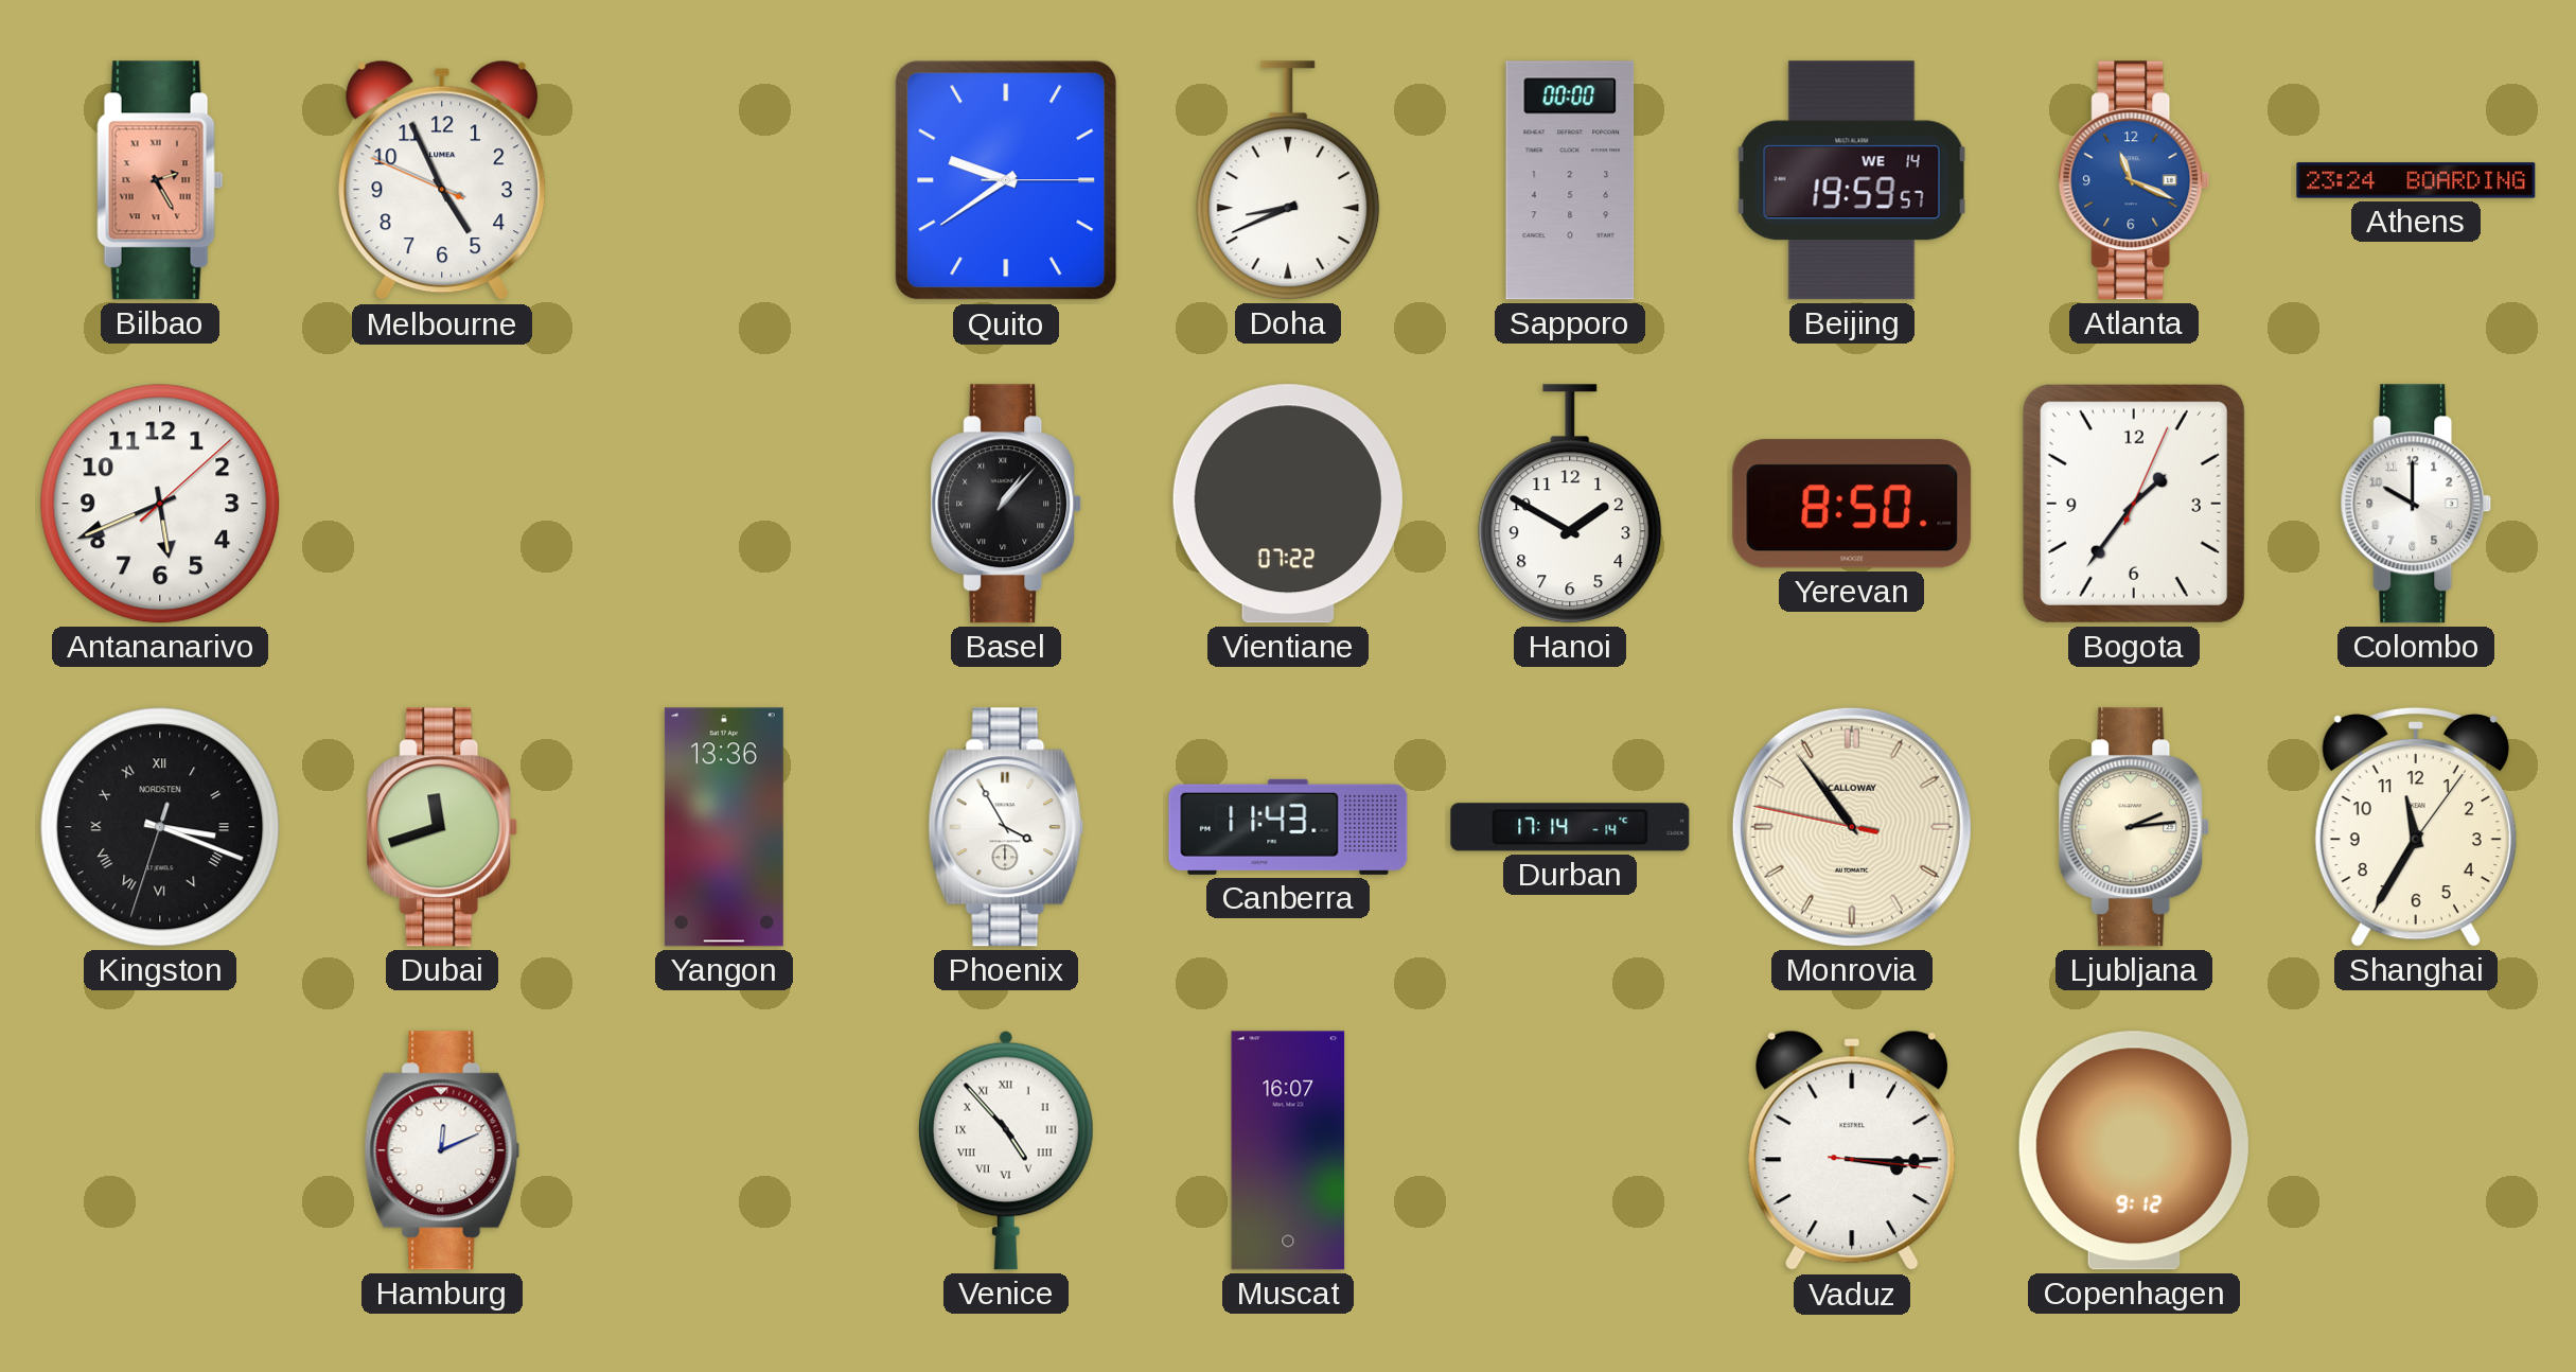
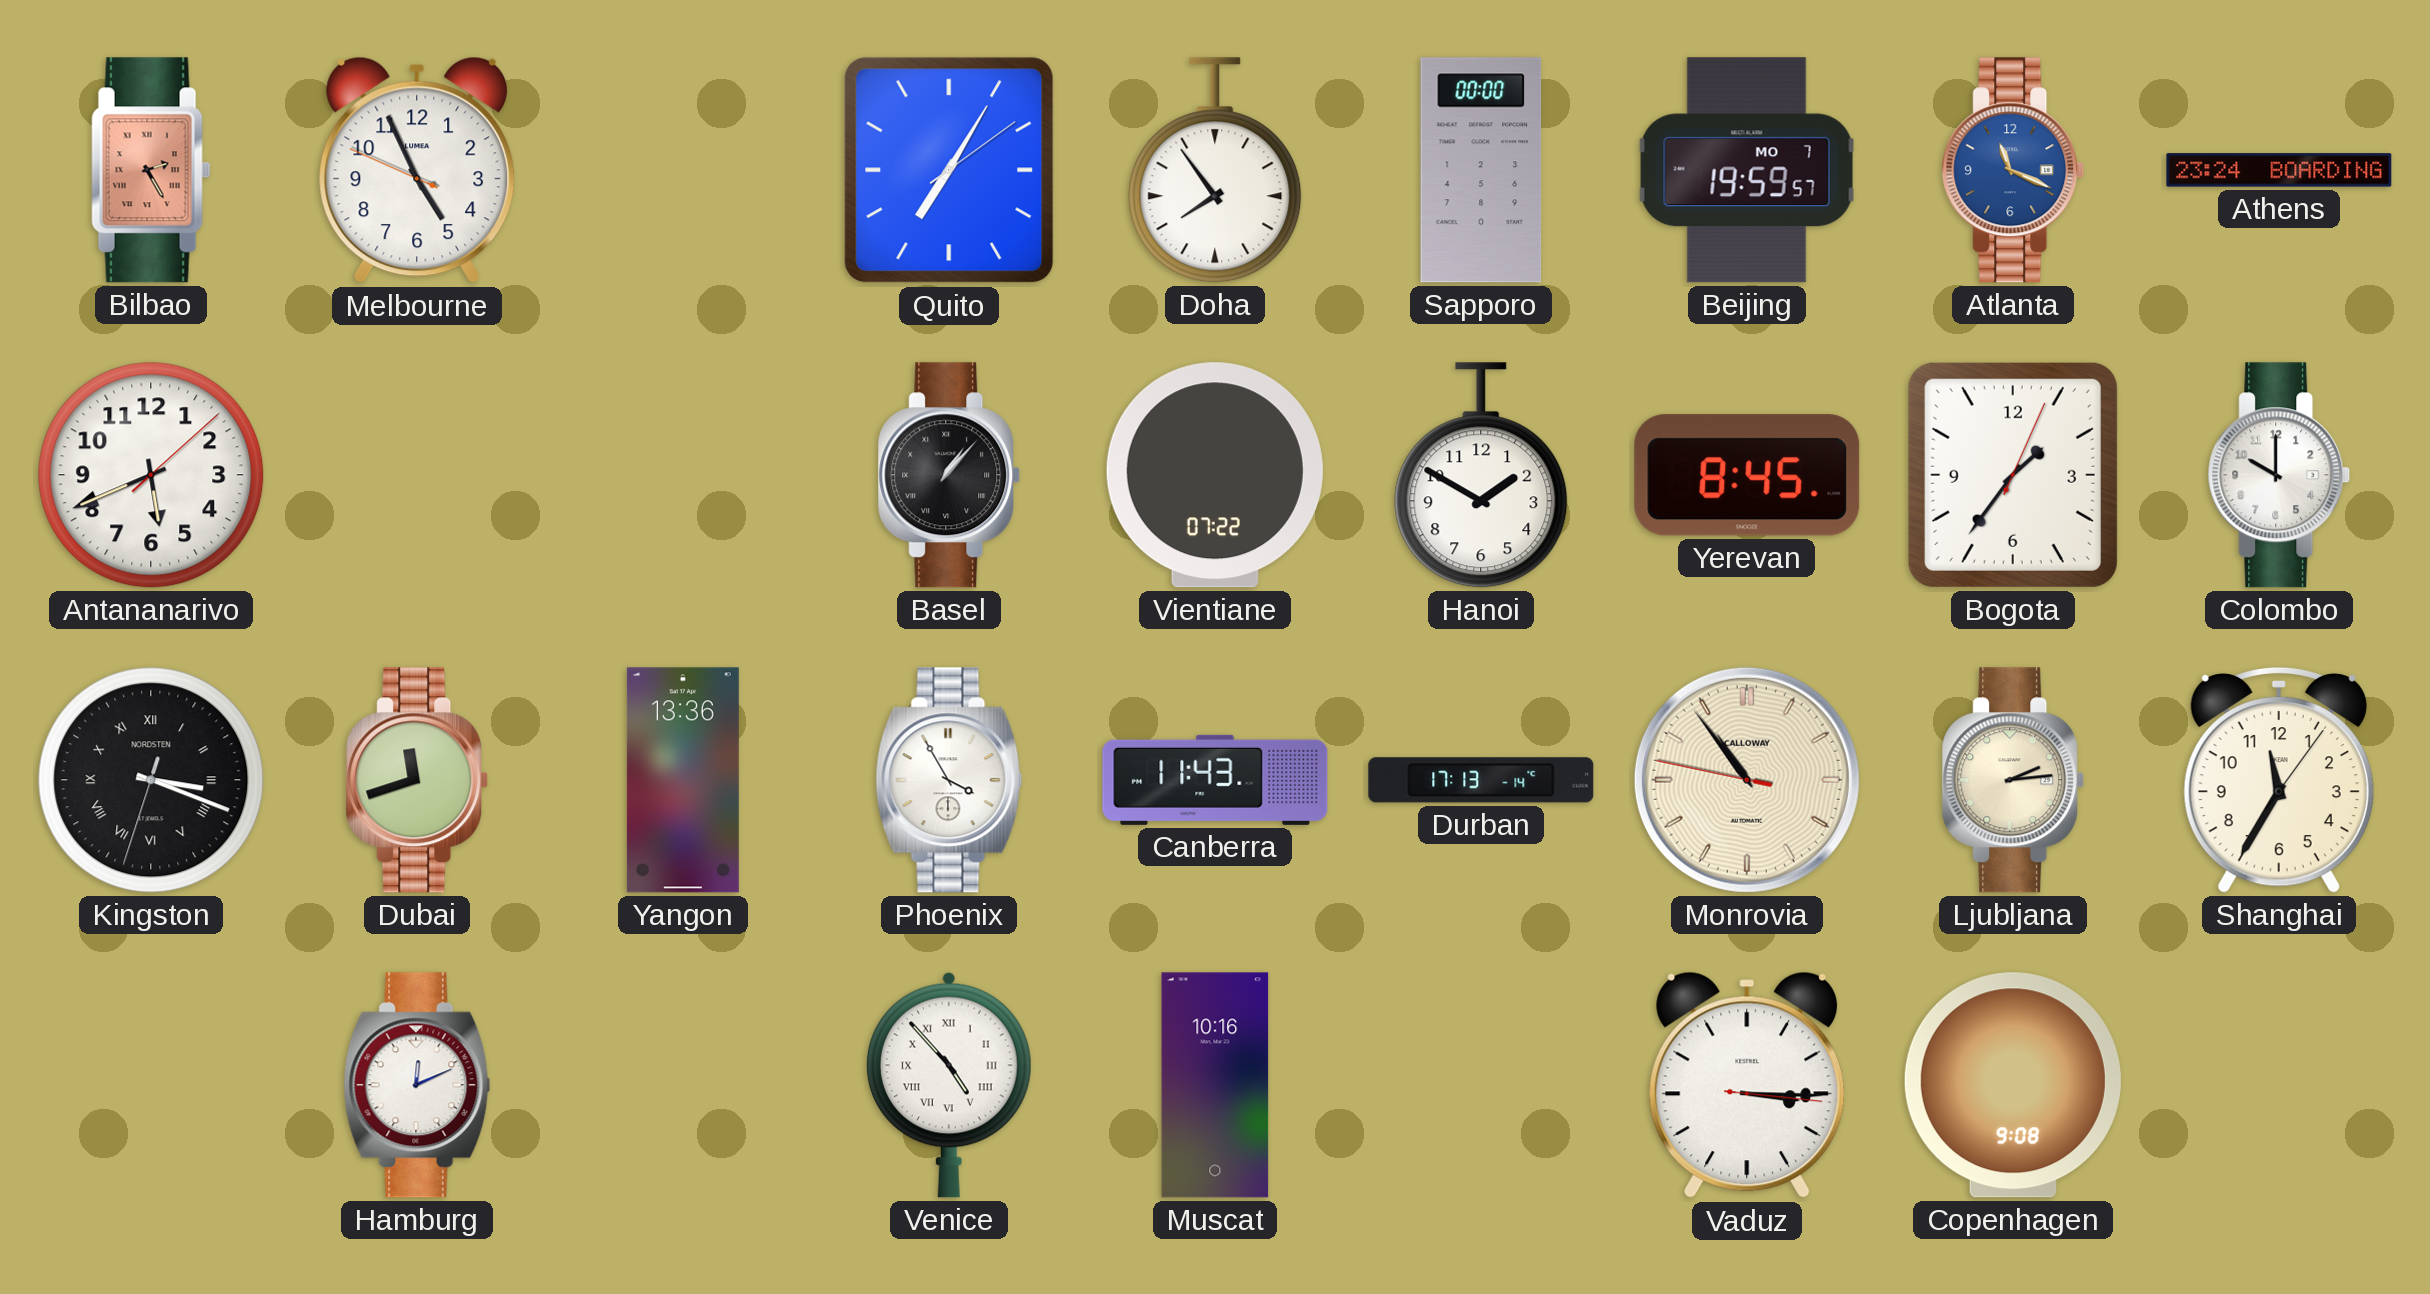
Quito: 9:39 -> 7:05 (949, 170)
Doha: 8:41 -> 7:54 (1215, 170)
Beijing date: WE 14 -> MO 7 (1747, 170)
Yerevan: 8:50 -> 8:45 (1747, 475)
Durban: 17:14 -> 17:13 (1481, 780)
Muscat: 16:07 -> 10:16 (1215, 1085)
Copenhagen: 9:12 -> 9:08 (2013, 1085)
